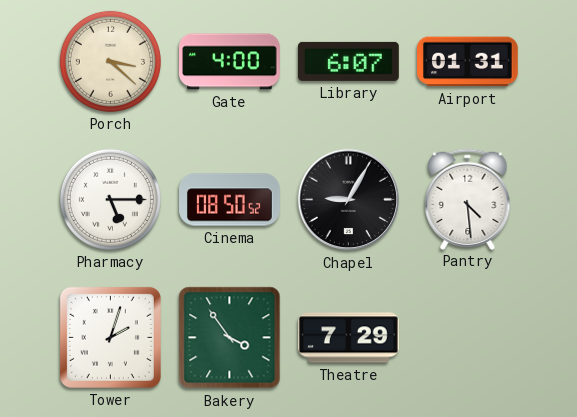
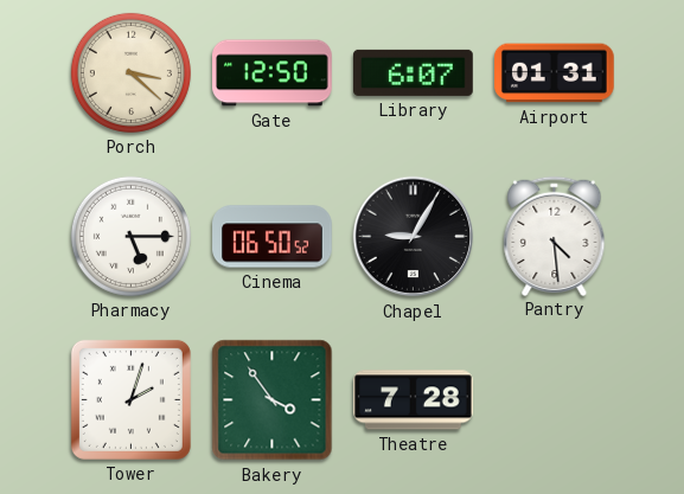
Gate: 4:00 -> 12:50 (273, 73)
Cinema: 08:50 -> 06:50 (273, 237)
Theatre: 7:29 -> 7:28 (414, 400)
